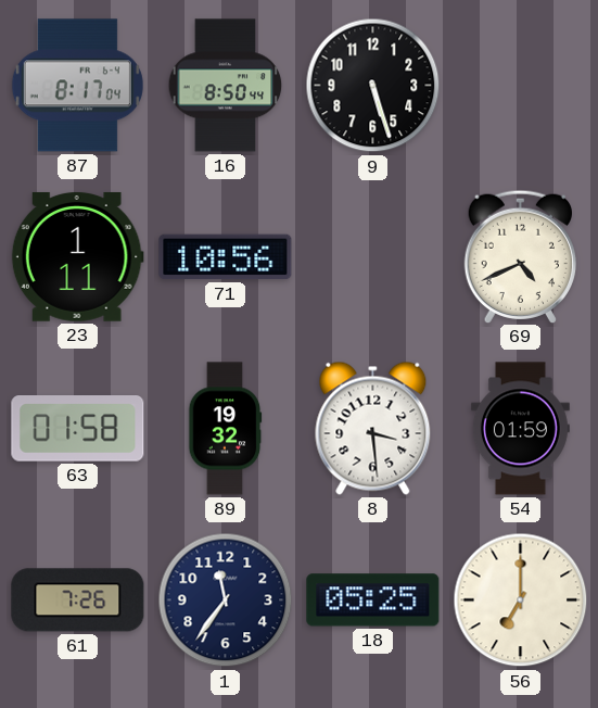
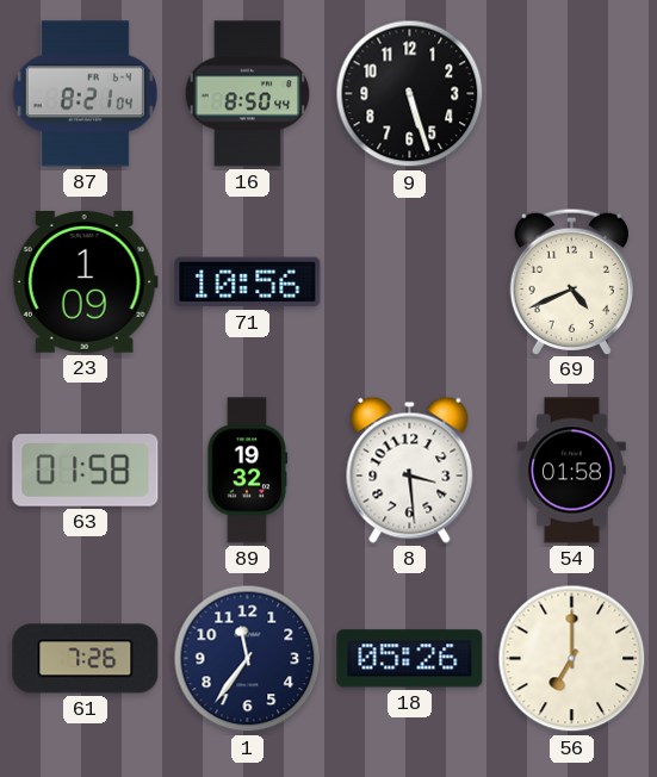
87: 8:17 -> 8:21 (85, 94)
23: 1:11 -> 1:09 (85, 282)
54: 01:59 -> 01:58 (571, 471)
18: 05:25 -> 05:26 (410, 659)
